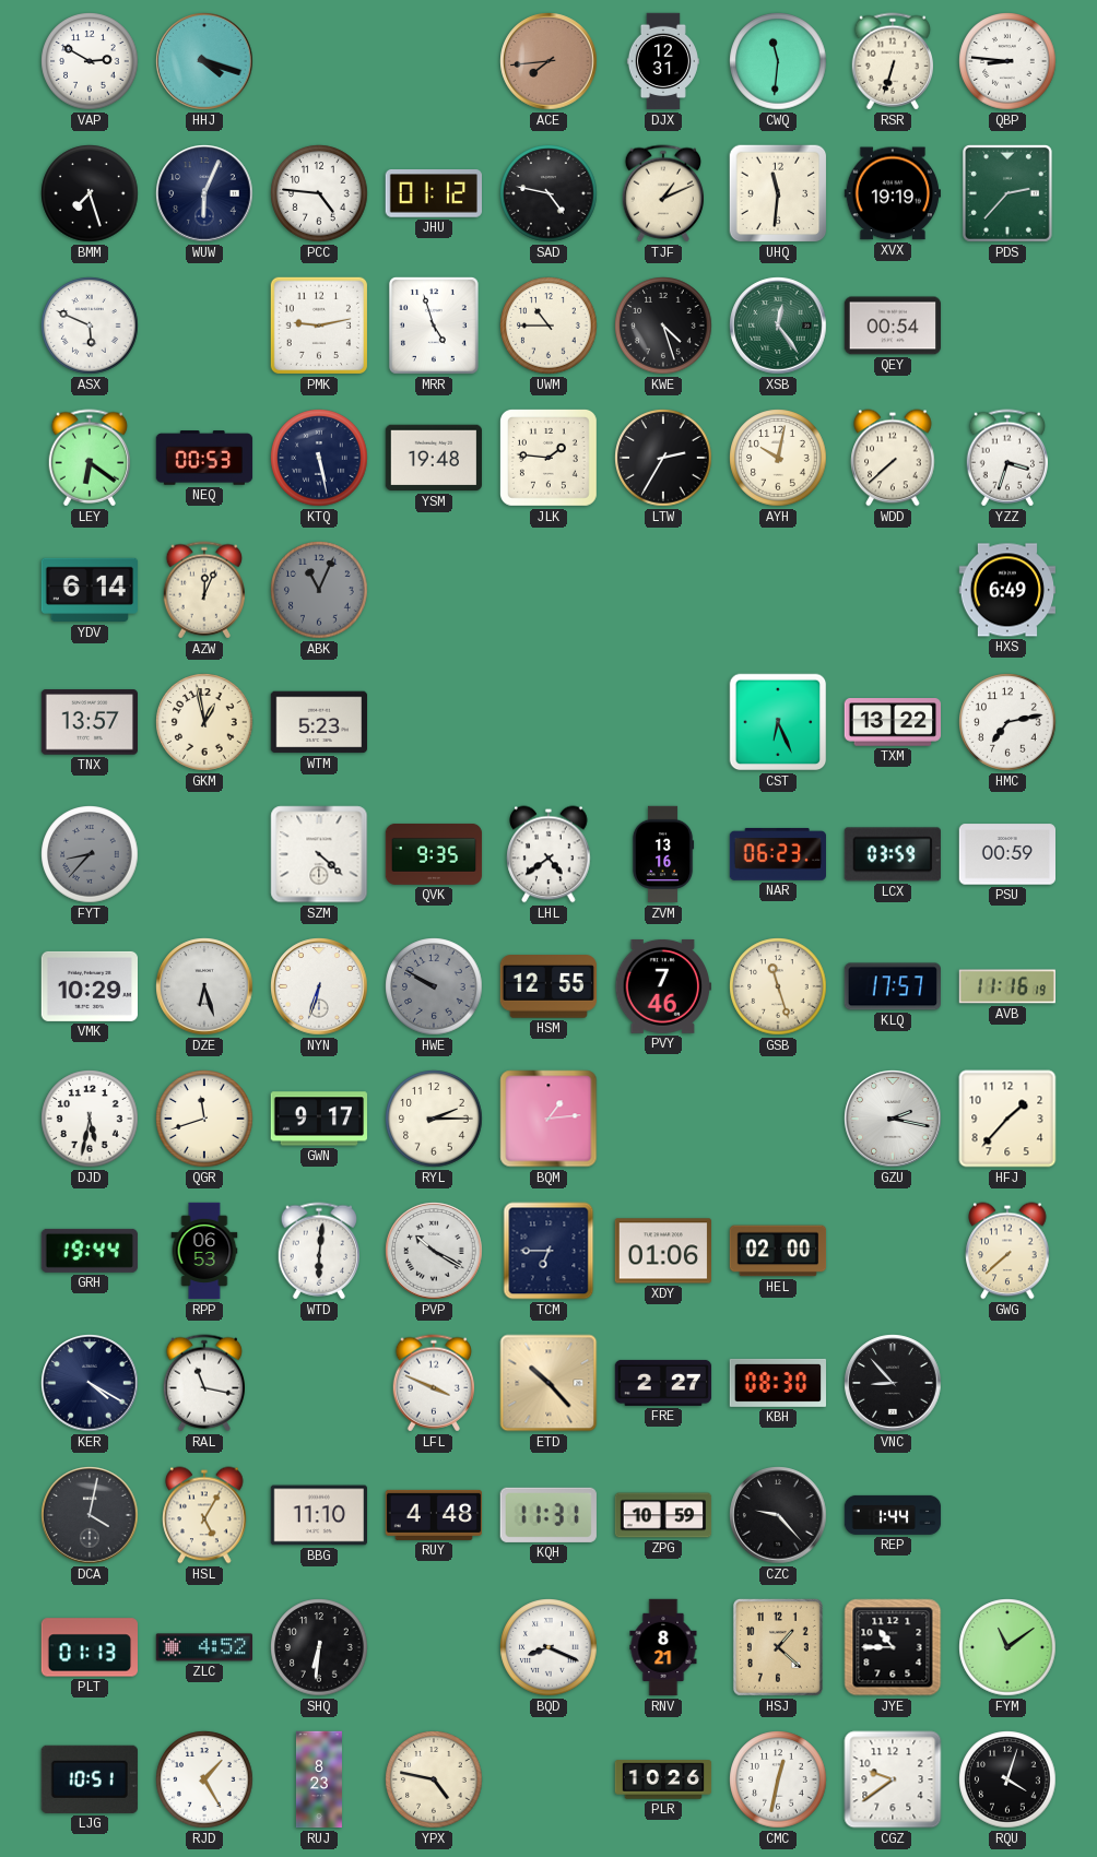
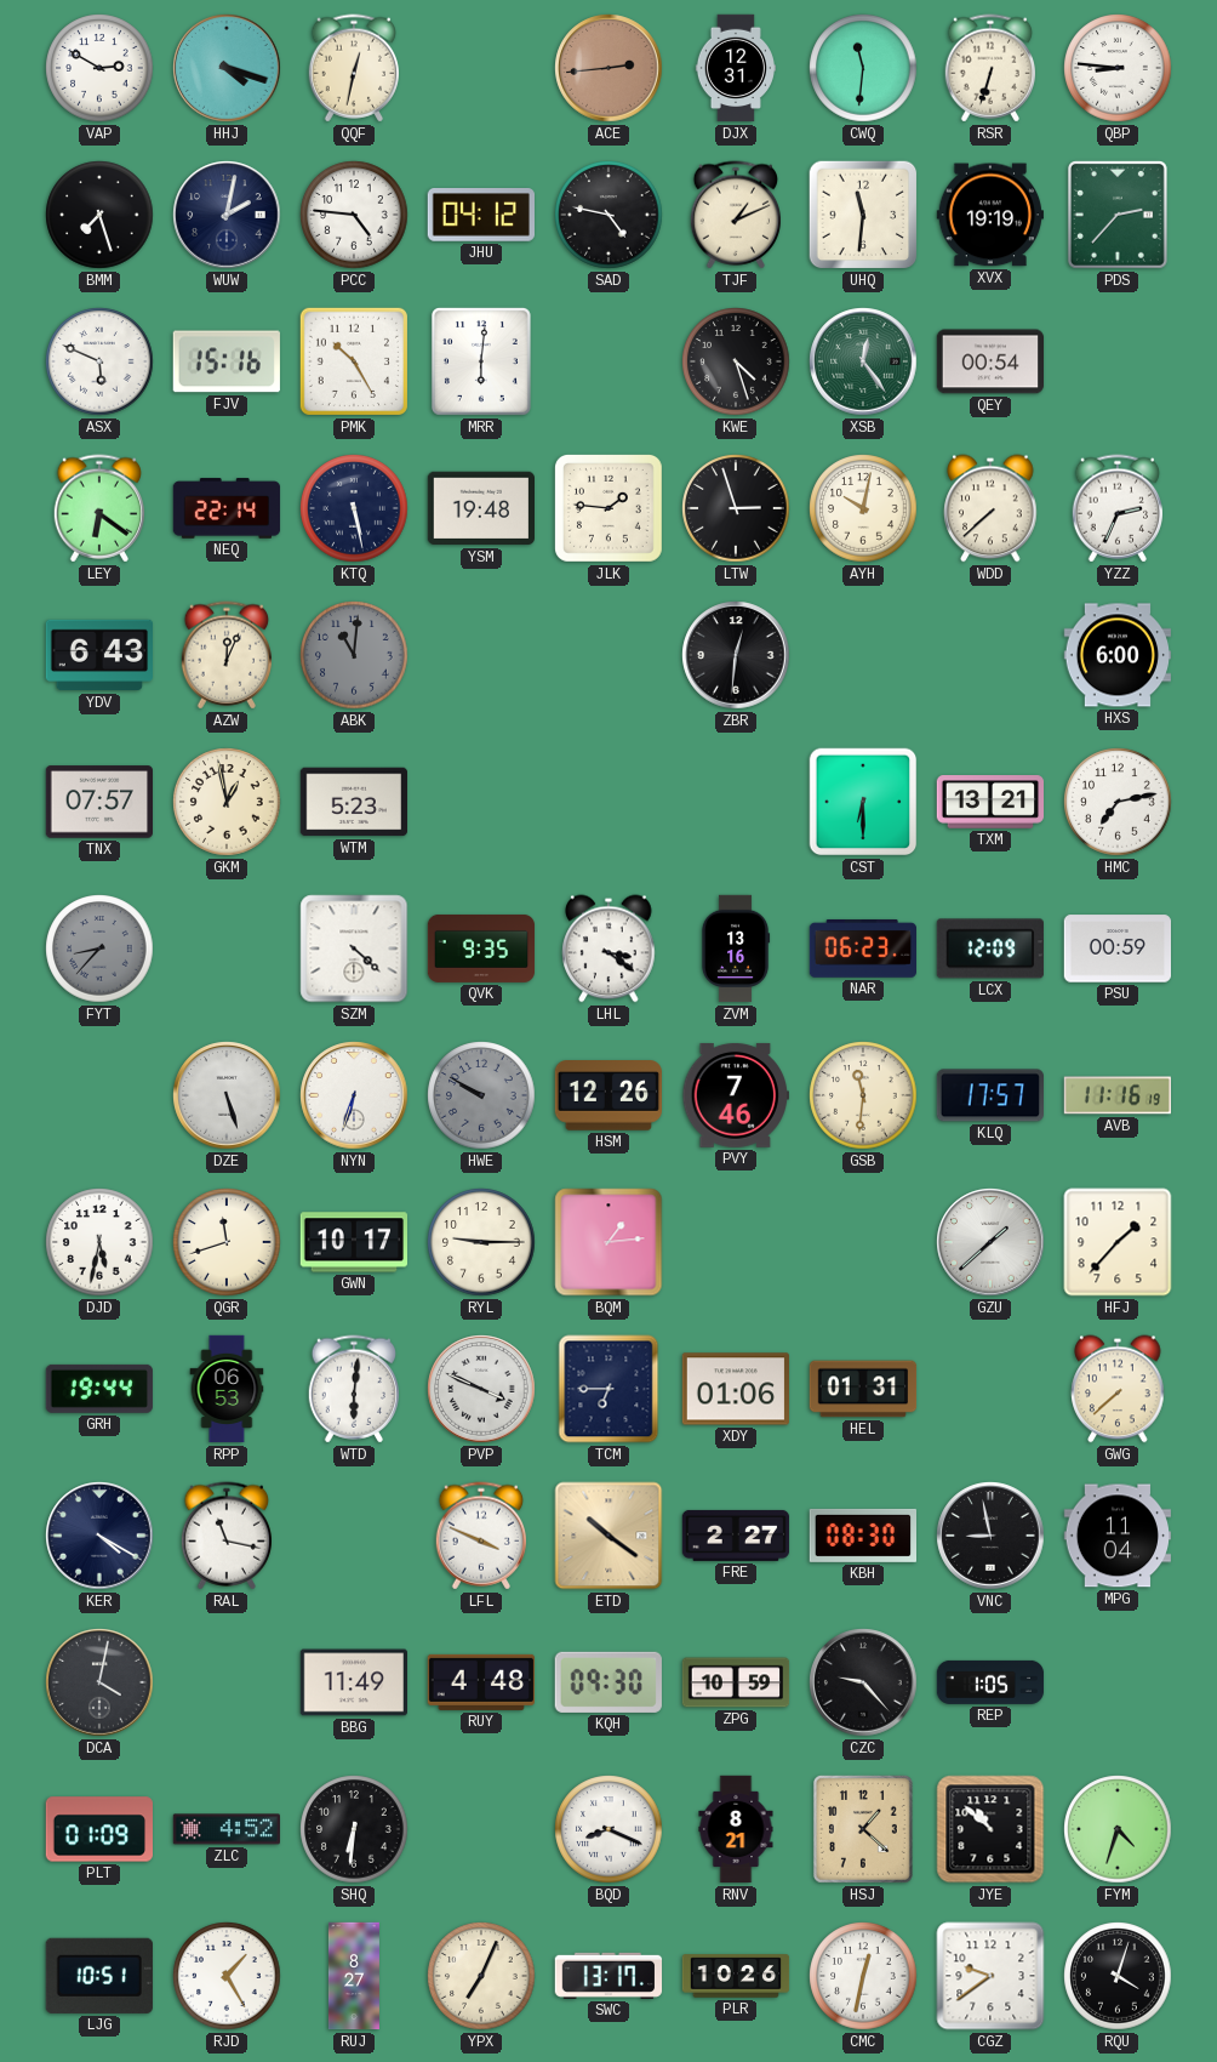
QQF: none -> 12:32 (353, 68)
ACE: 7:44 -> 2:44 (608, 68)
WUW: 6:04 -> 2:02 (227, 215)
JHU: 01:12 -> 04:12 (480, 216)
FJV: none -> 15:16 (227, 361)
PMK: 9:13 -> 10:25 (354, 361)
MRR: 4:57 -> 6:01 (481, 361)
UWM: 10:45 -> none (548, 326)
NEQ: 00:53 -> 22:14 (227, 508)
LTW: 2:35 -> 2:57 (736, 508)
YZZ: 3:33 -> 2:34 (1116, 508)
YDV: 6:14 -> 6:43 (98, 655)
ABK: 11:04 -> 11:01 (354, 655)
ZBR: none -> 12:31 (736, 655)
HXS: 6:49 -> 6:00 (1116, 655)
TNX: 13:57 -> 07:57 (98, 802)
CST: 6:26 -> 6:30 (863, 802)
TXM: 13:22 -> 13:21 (990, 802)
LHL: 4:39 -> 3:21 (608, 949)
LCX: 03:59 -> 12:09 (990, 949)
VMK: 10:29 -> none (89, 986)
DZE: 6:27 -> 5:27 (227, 1095)
HSM: 12:55 -> 12:26 (607, 1096)
GSB: 11:27 -> 11:31 (863, 1095)
GWN: 9:17 -> 10:17 (354, 1242)
RYL: 2:15 -> 9:15 (481, 1242)
GZU: 2:17 -> 1:38 (990, 1242)
PVP: 10:20 -> 3:49 (481, 1389)
HEL: 02:00 -> 01:31 (863, 1389)
ETD: 10:23 -> 10:21 (608, 1536)
VNC: 8:53 -> 8:58 (990, 1536)
MPG: none -> 11:04 (1116, 1536)
HSL: 5:05 -> none (204, 1515)
BBG: 11:10 -> 11:49 (354, 1682)
KQH: 11:31 -> 09:30 (608, 1682)
REP: 1:44 -> 1:05 (990, 1682)
PLT: 01:13 -> 01:09 (98, 1829)
JYE: 10:45 -> 10:52 (990, 1829)
FYM: 11:09 -> 4:33 (1118, 1829)
RUJ: 8:23 -> 8:27 (354, 1976)
YPX: 4:47 -> 7:04 (481, 1976)
SWC: none -> 13:17 (608, 1976)
